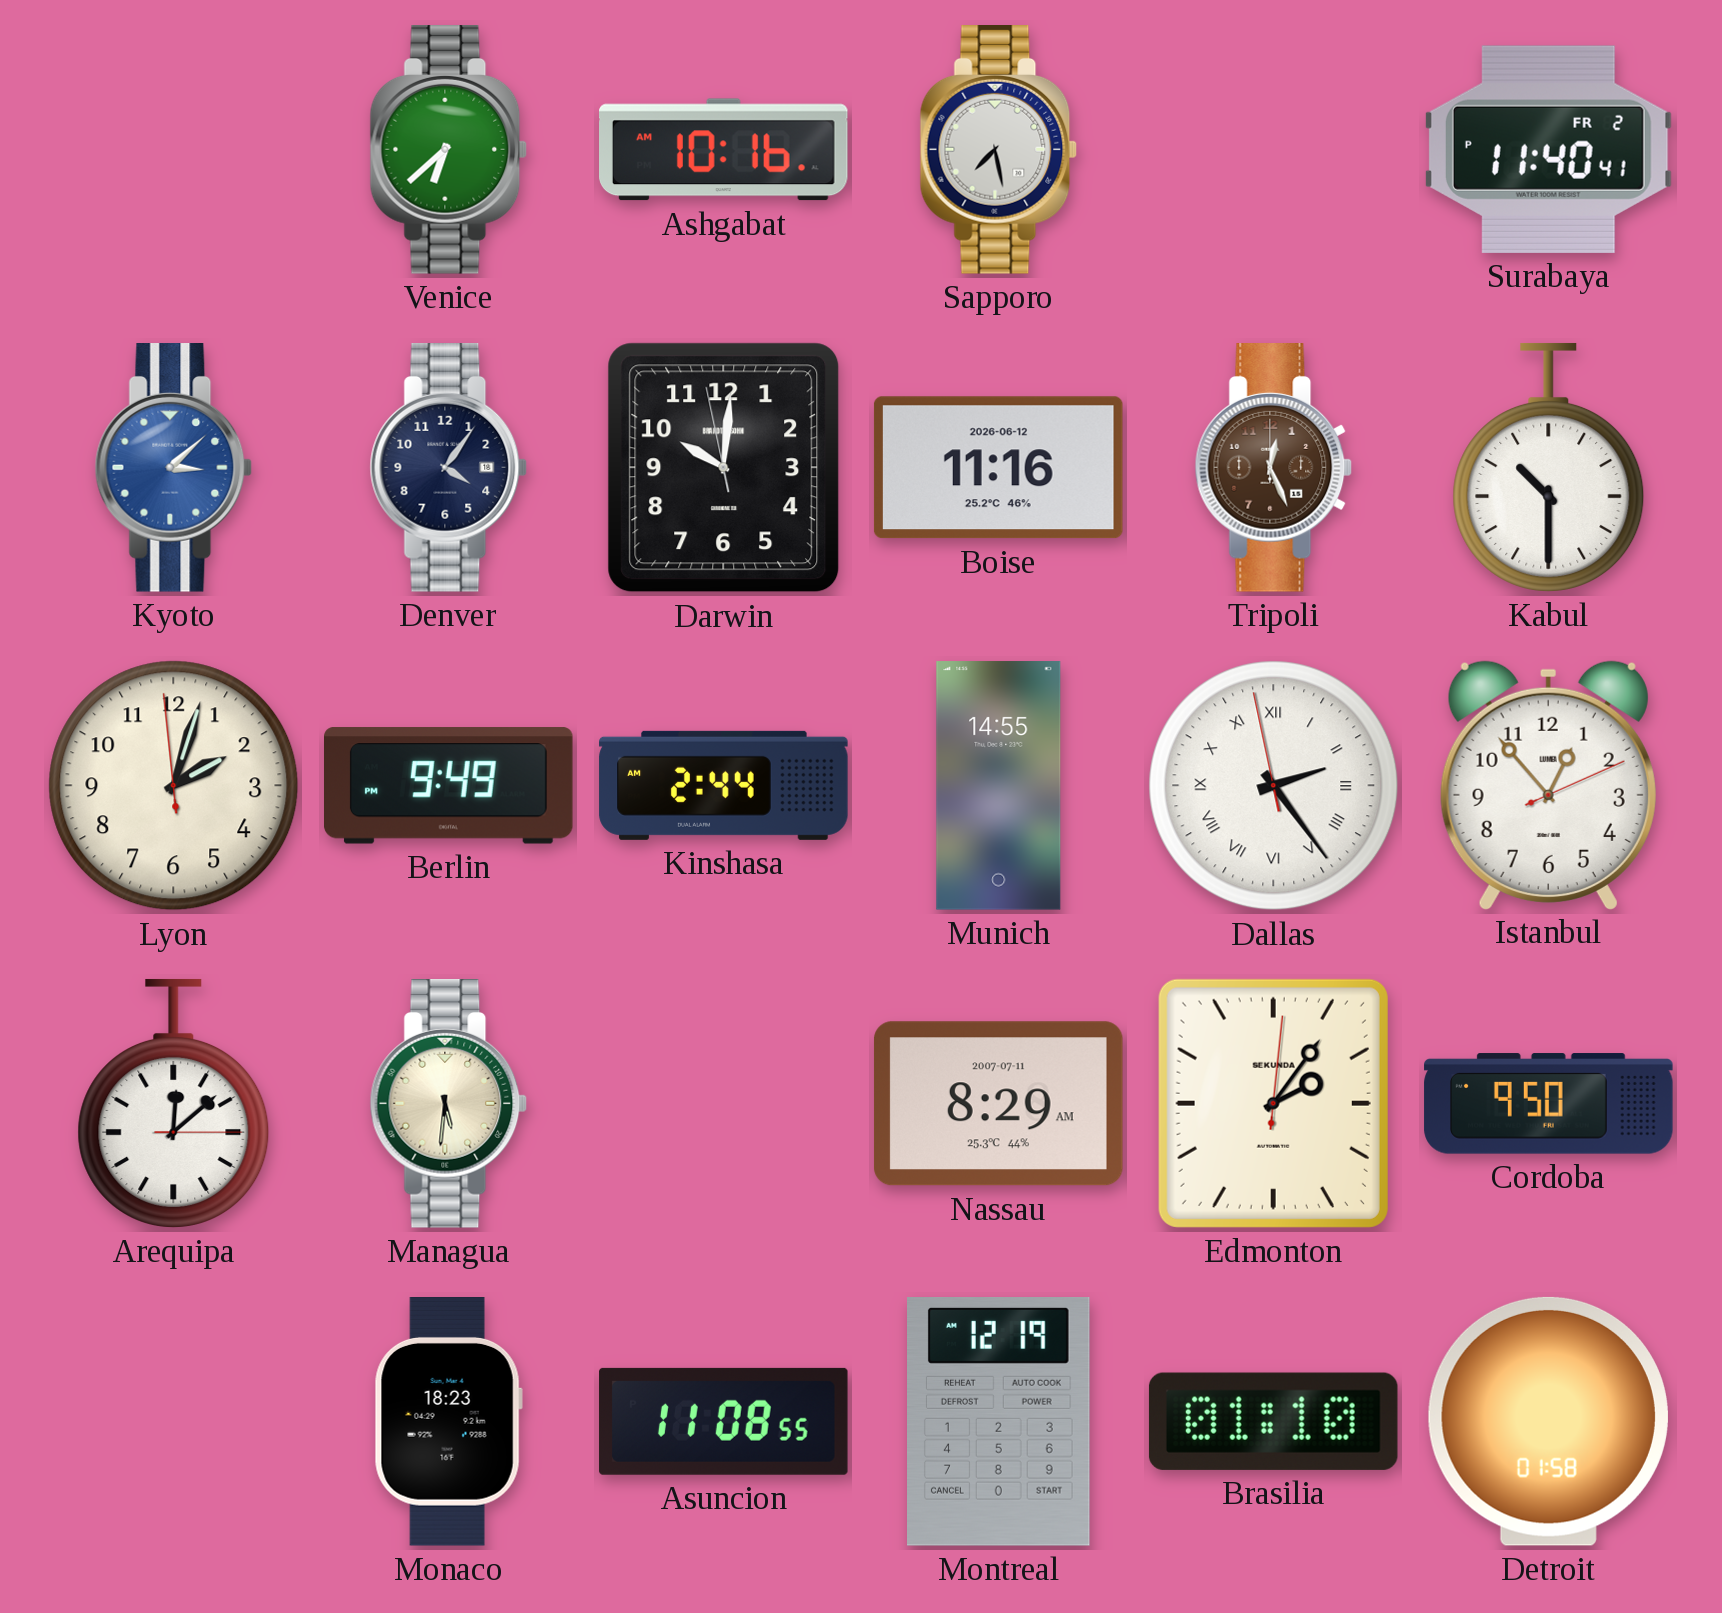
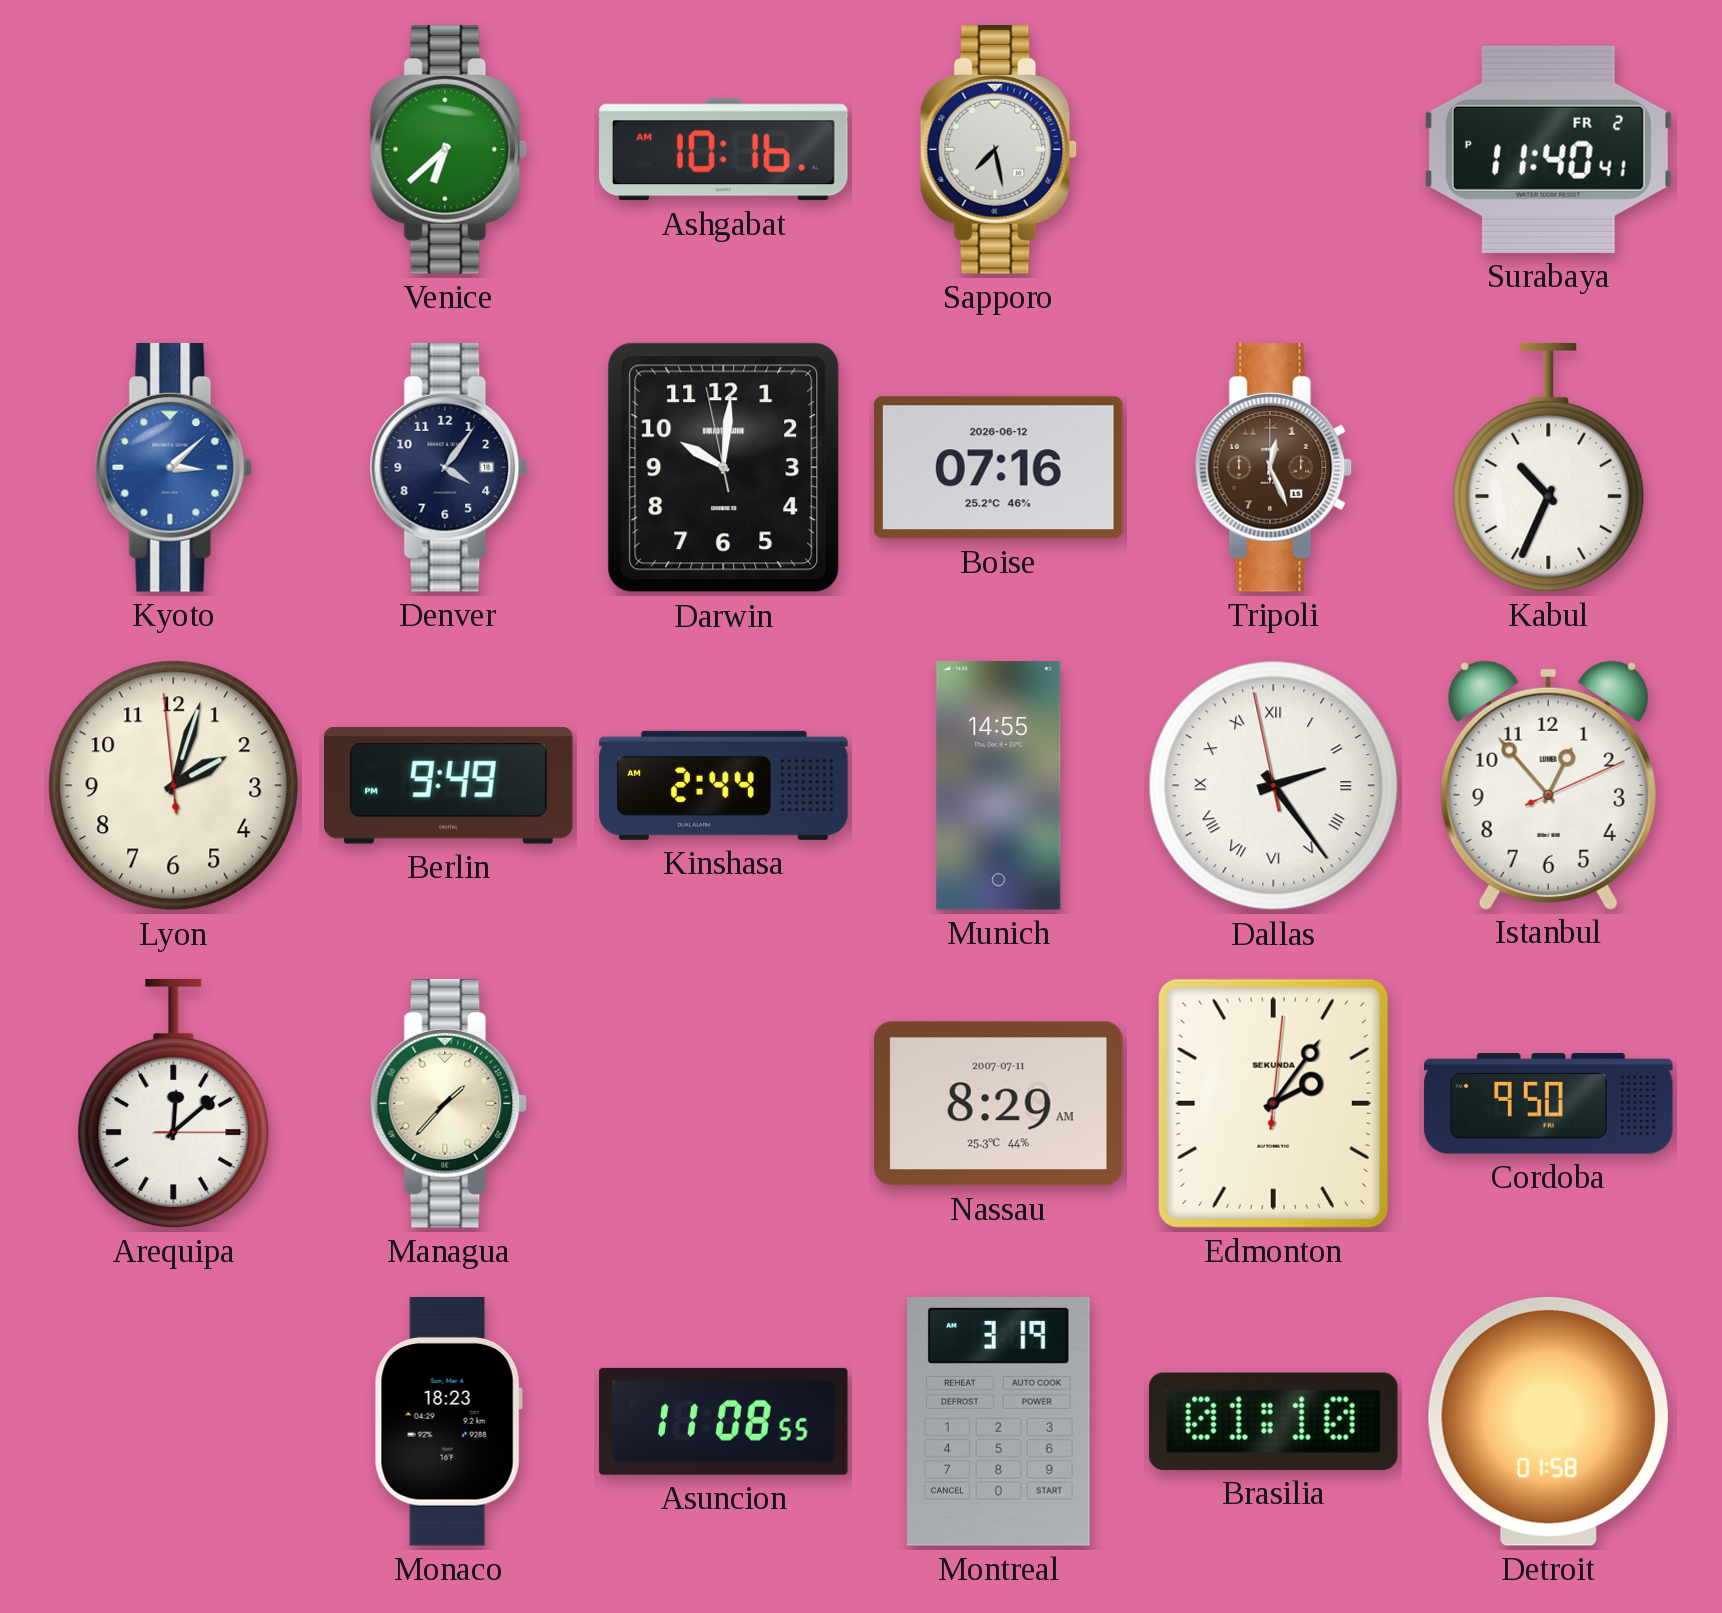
Boise: 11:16 -> 07:16 (998, 468)
Kabul: 10:30 -> 10:34 (1549, 467)
Managua: 5:31 -> 1:37 (449, 1104)
Montreal: 12:19 -> 3:19 (999, 1422)
